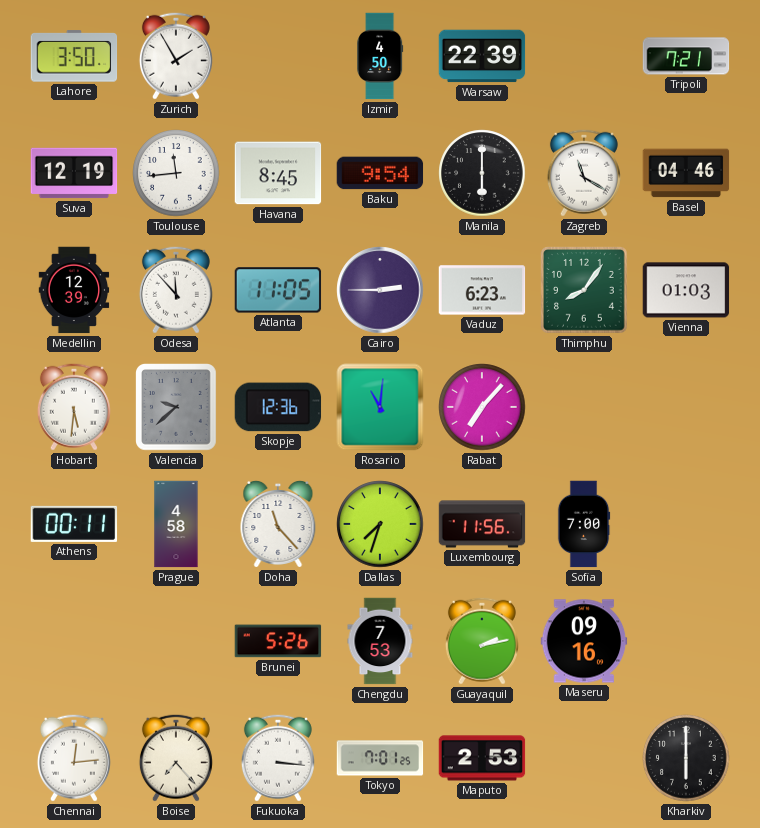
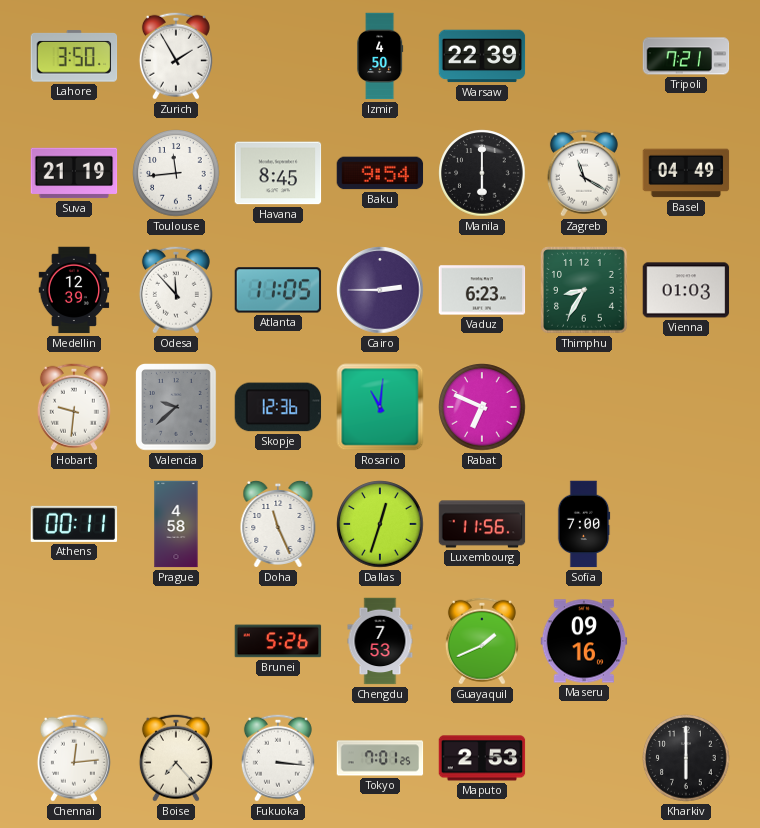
Suva: 12:19 -> 21:19 (74, 173)
Basel: 04:46 -> 04:49 (686, 173)
Thimphu: 8:06 -> 8:35 (585, 291)
Hobart: 5:31 -> 9:31 (74, 407)
Rabat: 7:07 -> 6:49 (482, 407)
Doha: 11:23 -> 11:26 (278, 524)
Dallas: 7:33 -> 12:33 (380, 524)
Guayaquil: 2:13 -> 1:41 (482, 641)
